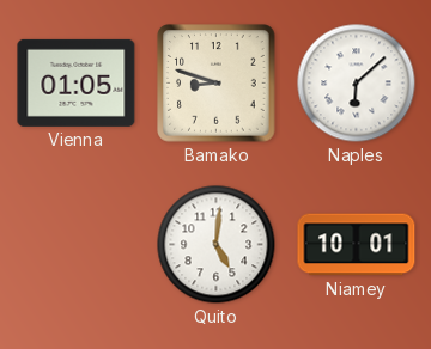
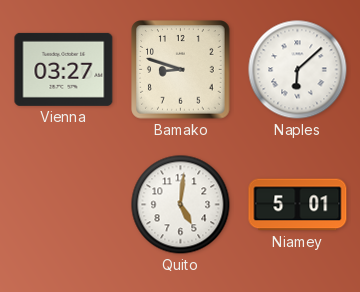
Vienna: 01:05 -> 03:27 (64, 69)
Niamey: 10:01 -> 5:01 (298, 205)
